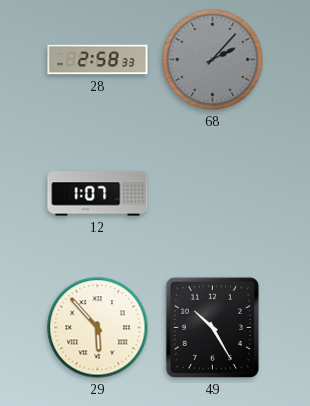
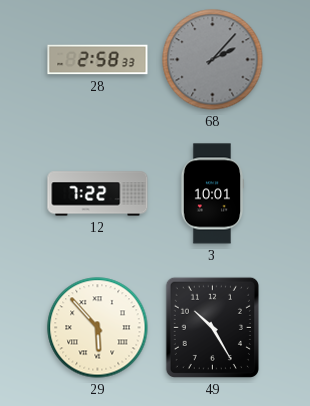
12: 1:07 -> 7:22 (98, 194)
3: none -> 10:01 (212, 194)
